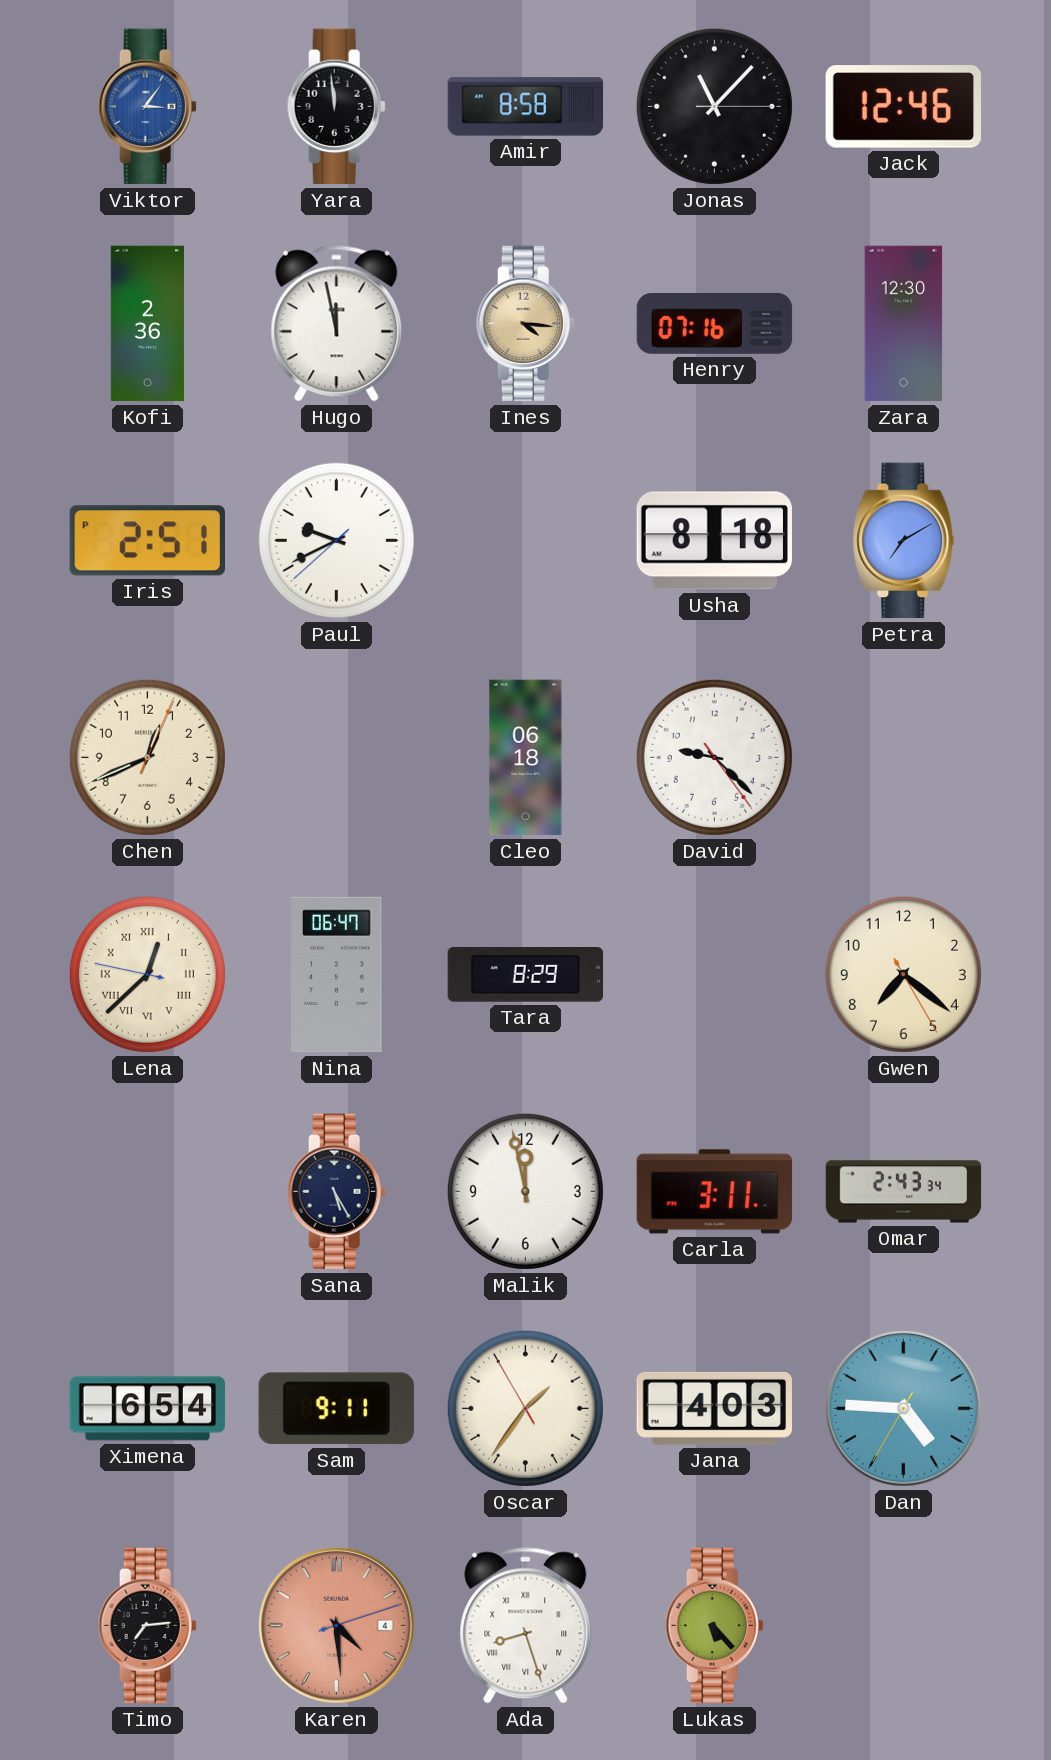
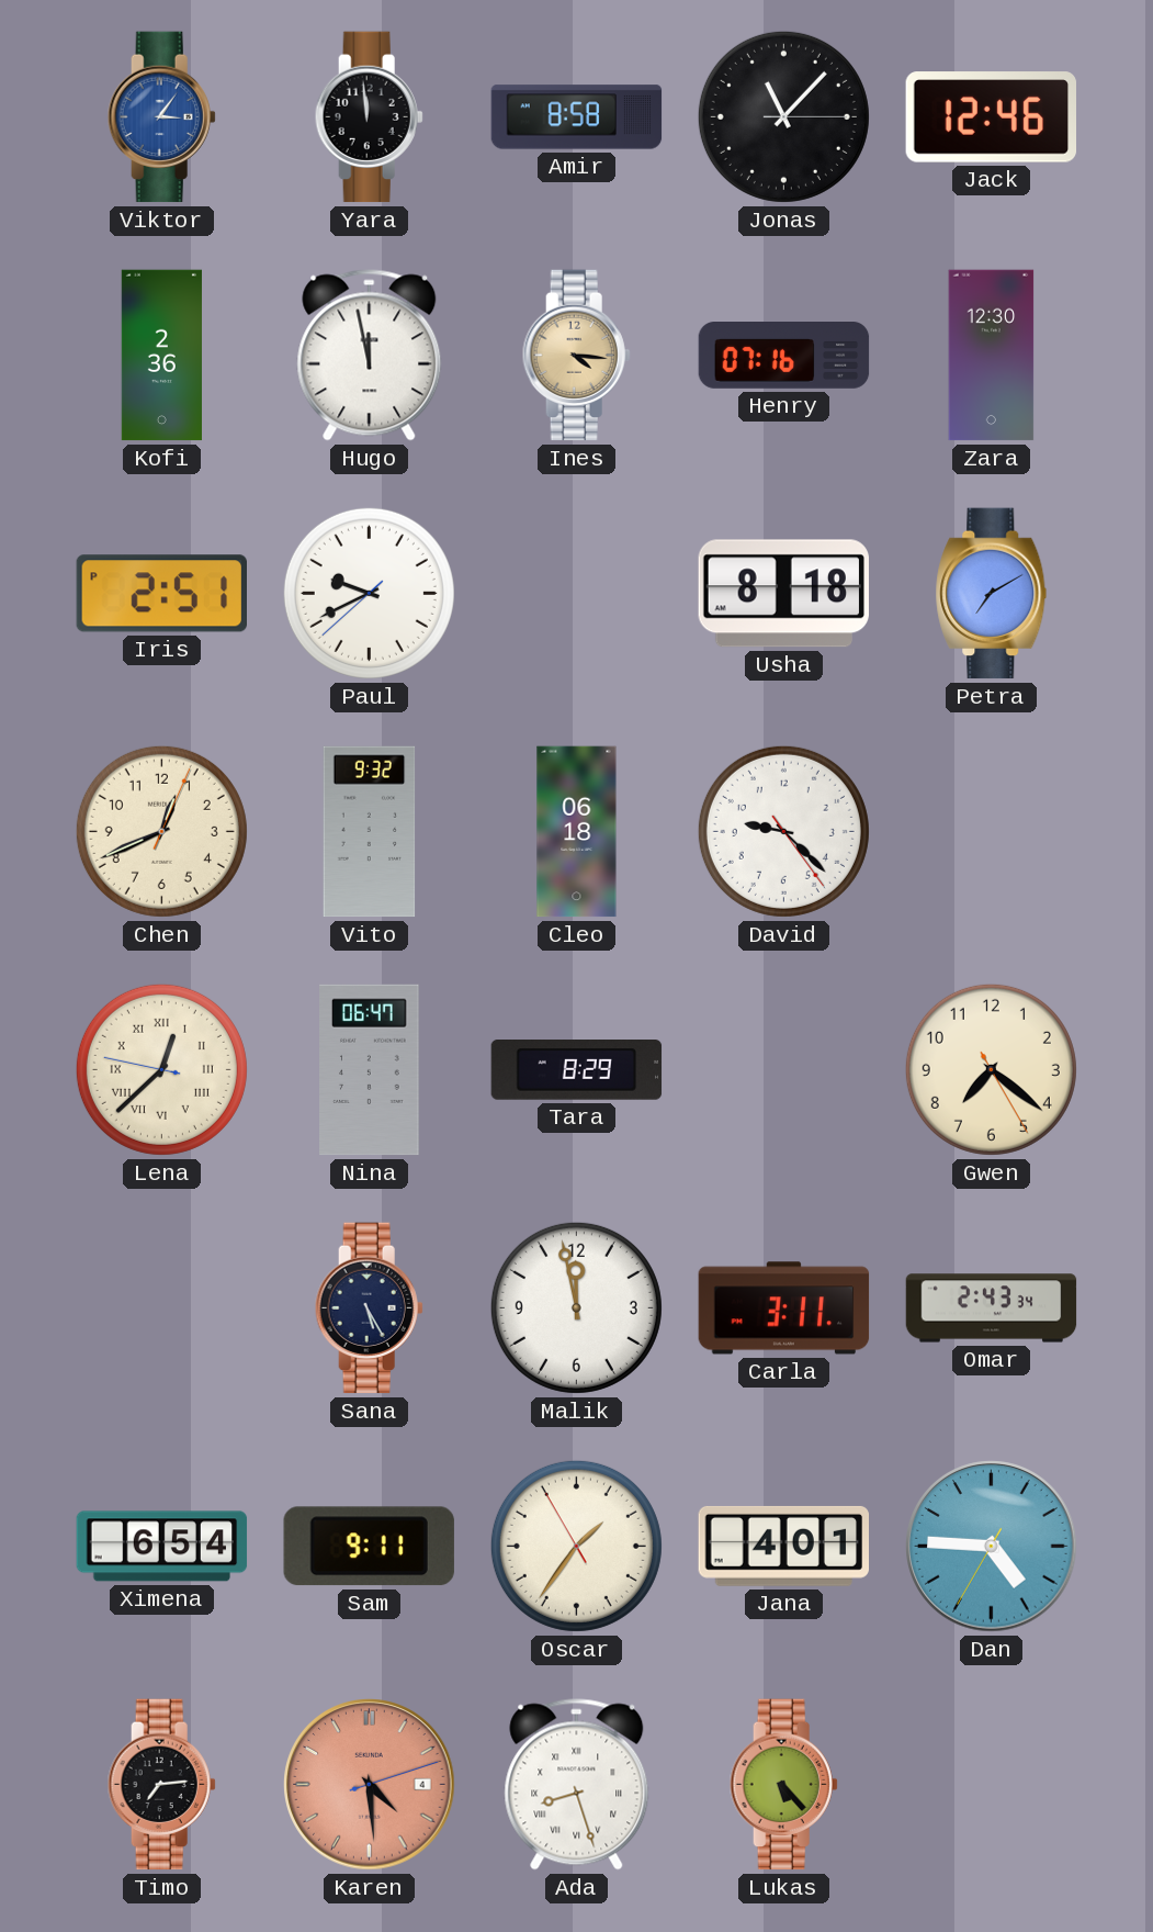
Vito: none -> 9:32 (370, 832)
Jana: 4:03 -> 4:01 (784, 1546)
